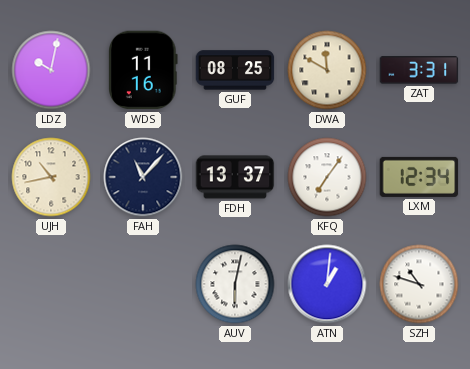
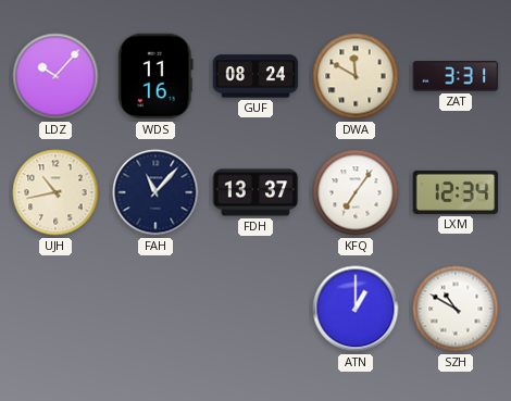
LDZ: 10:02 -> 10:07 (55, 76)
GUF: 08:25 -> 08:24 (255, 76)
AUV: 6:02 -> none (235, 284)
ATN: 1:01 -> 1:00 (356, 309)
SZH: 10:48 -> 10:50 (456, 309)
